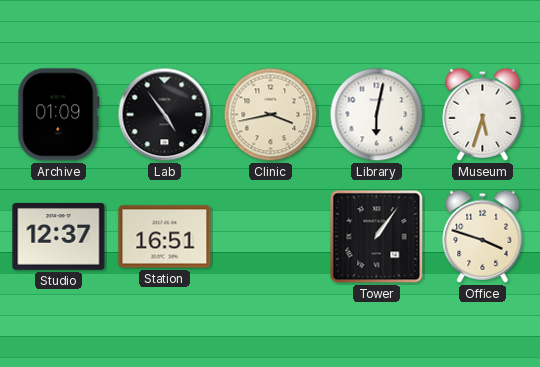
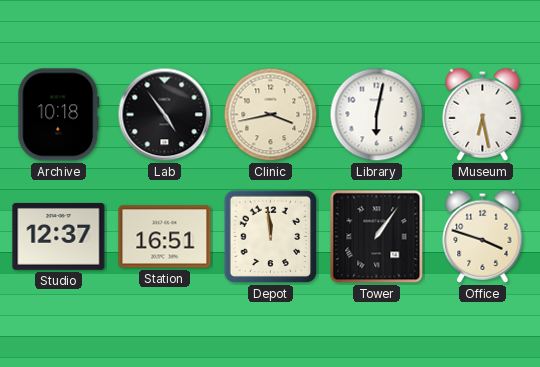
Archive: 01:09 -> 10:18 (59, 115)
Museum: 5:33 -> 6:28 (483, 114)
Depot: none -> 11:59 (271, 237)
